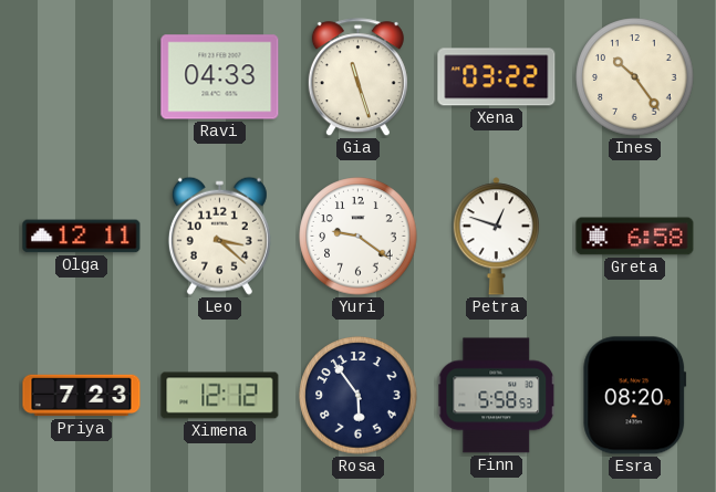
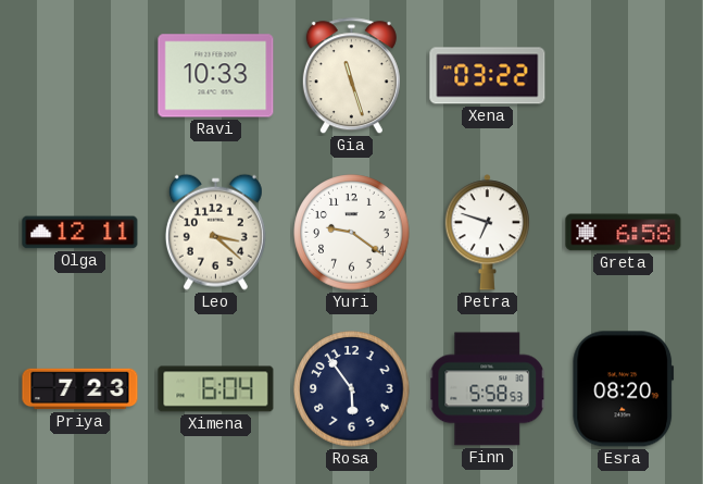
Ravi: 04:33 -> 10:33 (216, 76)
Ines: 10:24 -> none (635, 77)
Petra: 12:48 -> 6:48 (487, 233)
Ximena: 12:12 -> 6:04 (216, 389)
